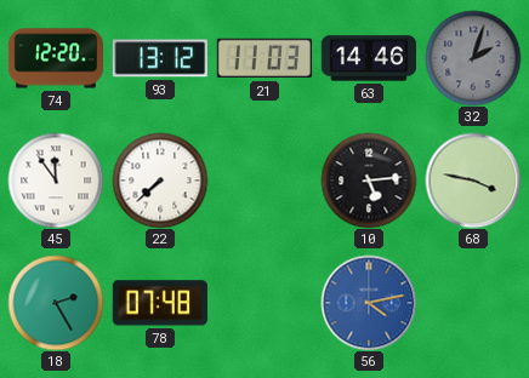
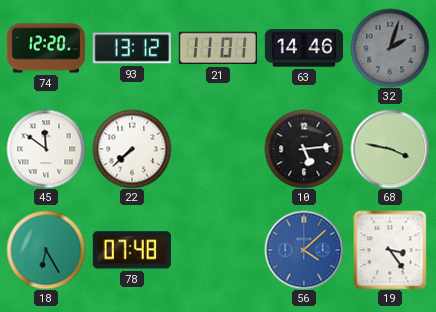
21: 11:03 -> 11:01 (218, 48)
45: 11:54 -> 11:51 (46, 149)
18: 2:25 -> 6:25 (46, 250)
56: 4:13 -> 4:08 (304, 250)
19: none -> 3:24 (390, 250)
